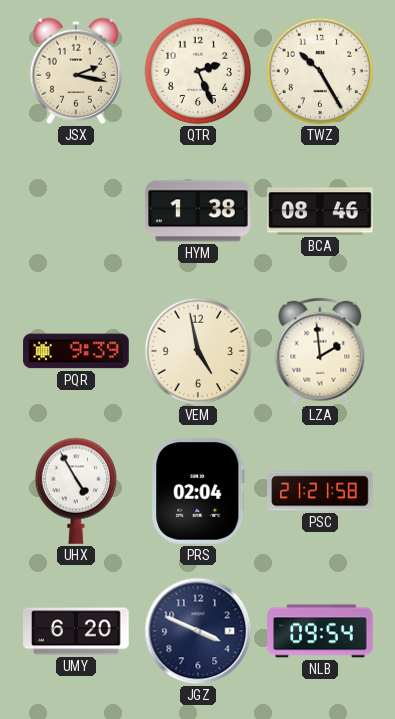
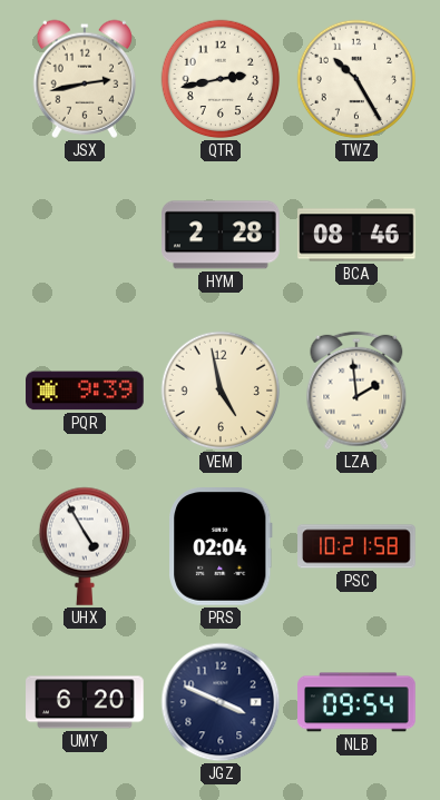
JSX: 2:17 -> 2:43 (85, 79)
QTR: 2:26 -> 2:43 (221, 79)
HYM: 1:38 -> 2:28 (222, 235)
PSC: 21:21 -> 10:21 (356, 546)
